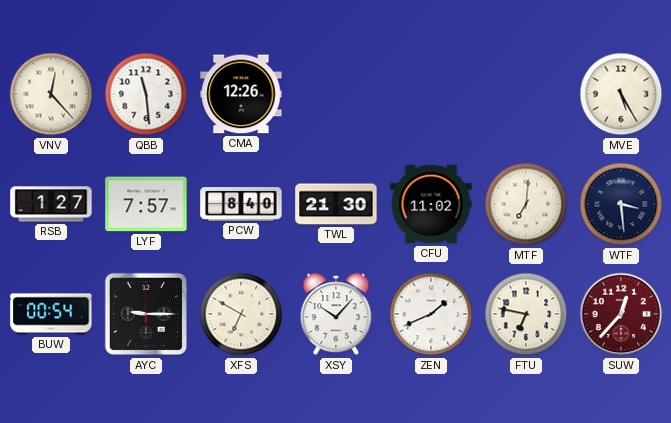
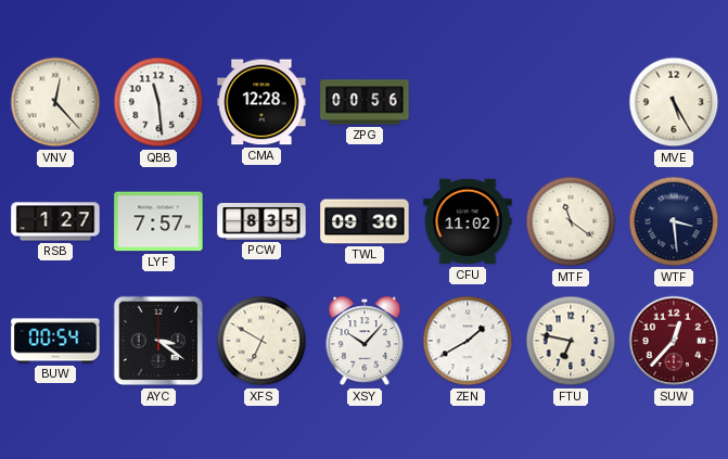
CMA: 12:26 -> 12:28 (261, 102)
ZPG: none -> 00:56 (365, 102)
PCW: 8:40 -> 8:35 (261, 222)
TWL: 21:30 -> 09:30 (365, 221)
MTF: 7:01 -> 11:21 (571, 221)
AYC: 9:15 -> 3:21 (158, 341)
ZEN: 1:41 -> 1:40 (468, 341)
